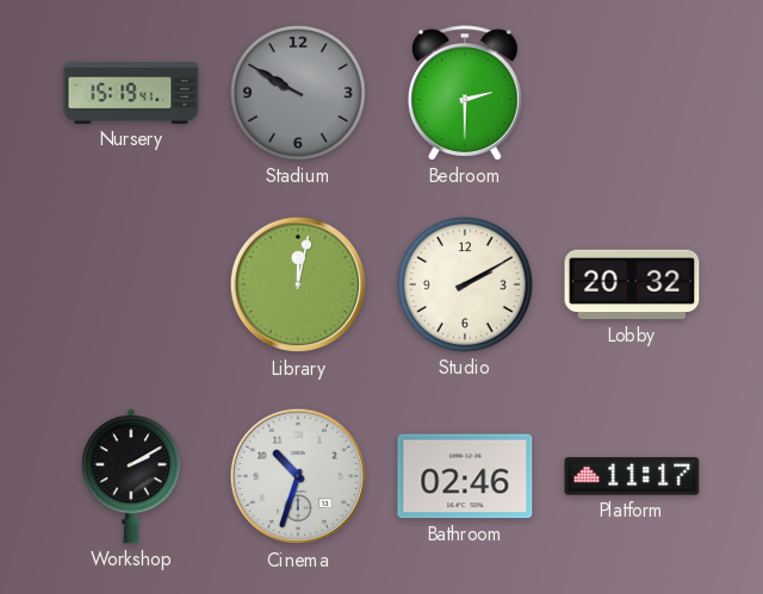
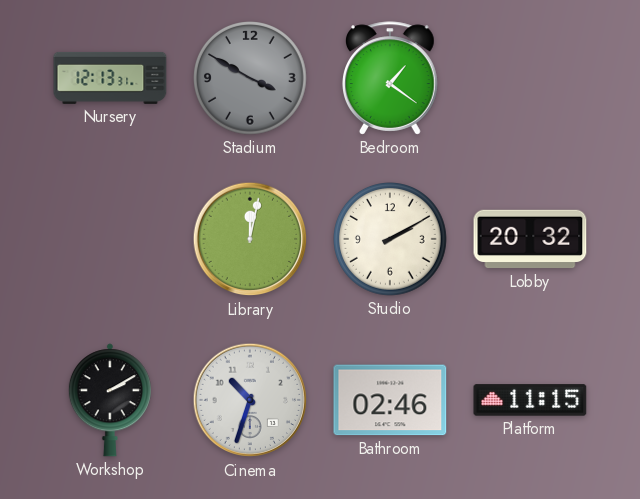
Nursery: 15:19 -> 12:13 (110, 78)
Stadium: 9:50 -> 3:50 (251, 79)
Bedroom: 2:30 -> 1:21 (391, 78)
Platform: 11:17 -> 11:15 (530, 400)
